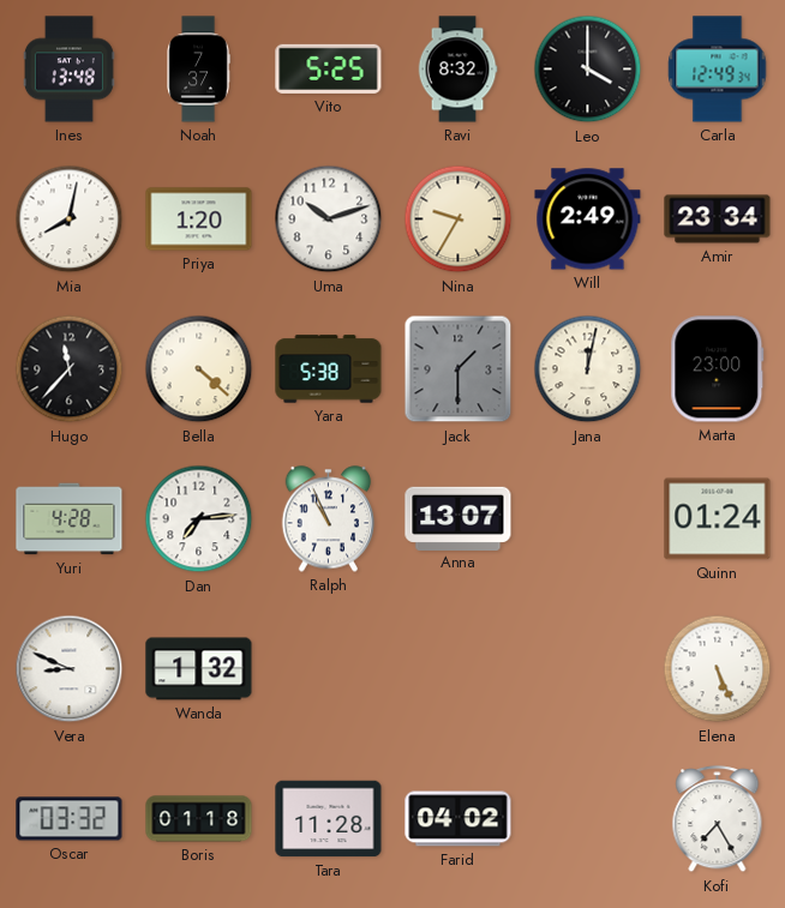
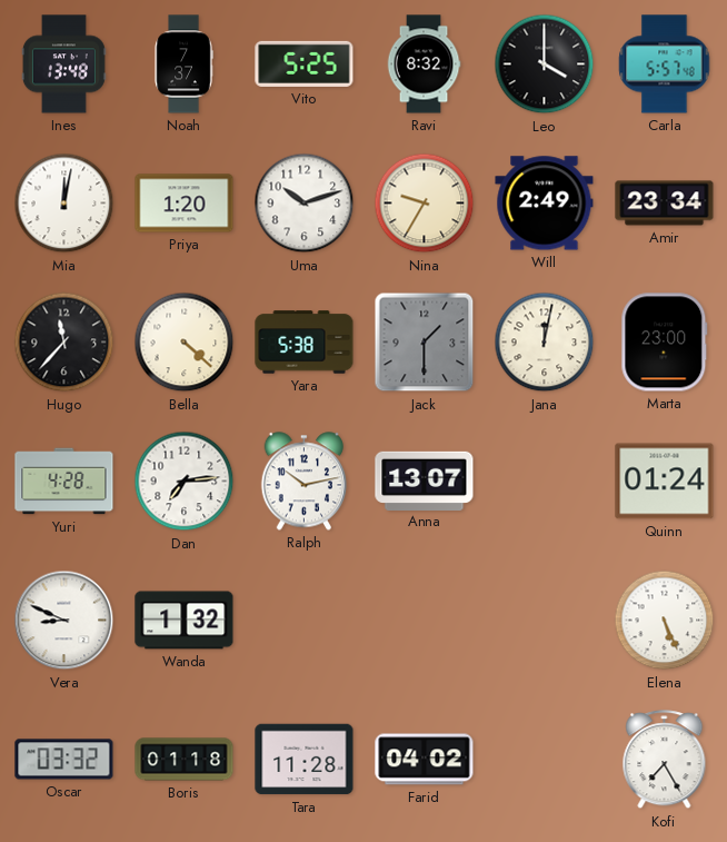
Carla: 12:49 -> 5:57 (665, 65)
Mia: 8:02 -> 12:02 (64, 204)
Ralph: 10:56 -> 10:13 (305, 482)
